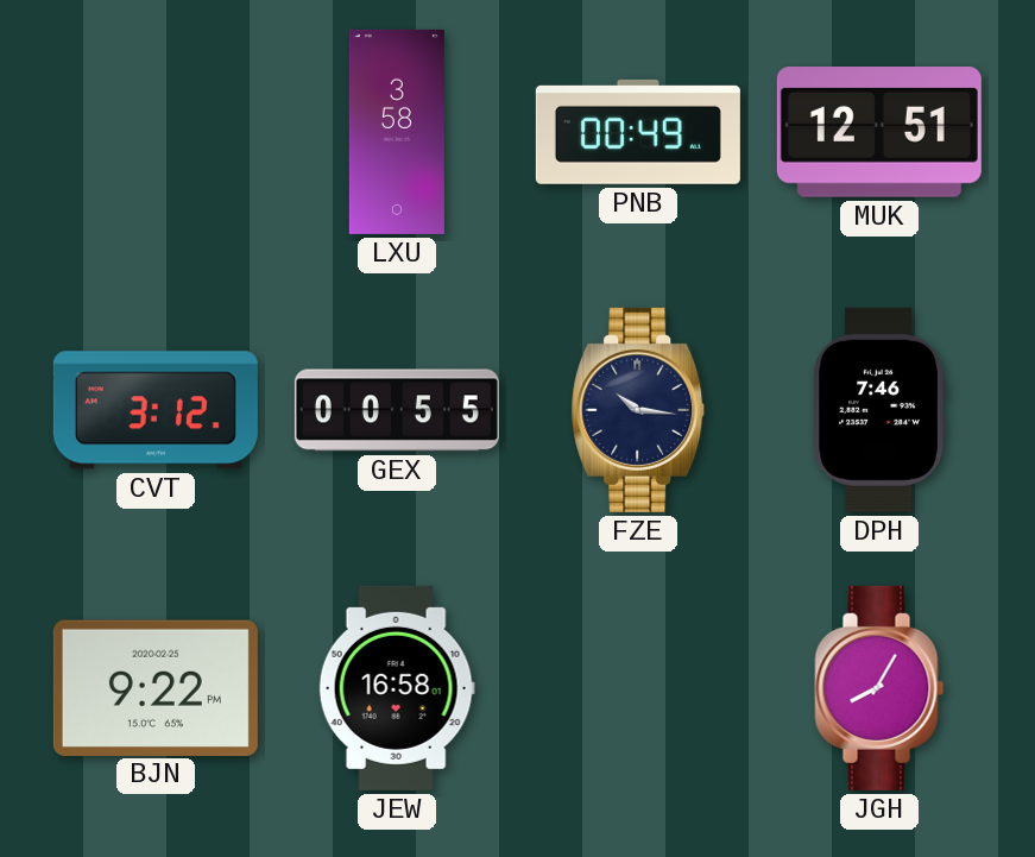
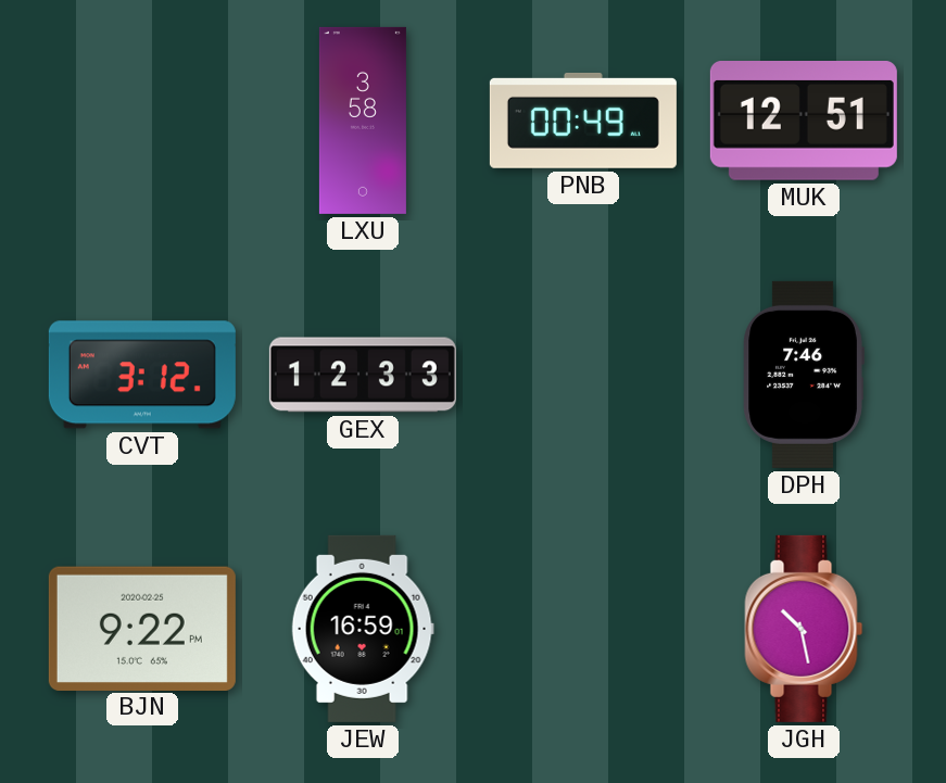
GEX: 00:55 -> 12:33 (363, 375)
FZE: 10:16 -> none (638, 410)
JEW: 16:58 -> 16:59 (363, 629)
JGH: 8:05 -> 10:28 (804, 629)
